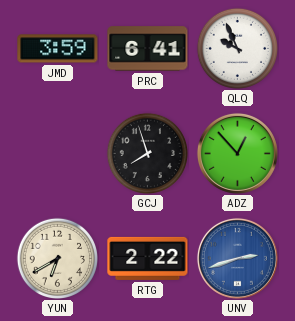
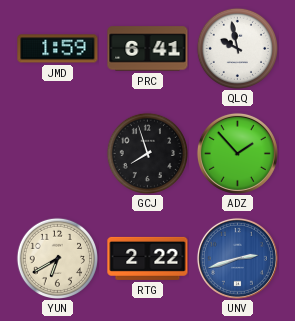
JMD: 3:59 -> 1:59 (58, 49)
QLQ: 9:56 -> 9:58 (237, 48)
ADZ: 12:53 -> 1:53 (237, 153)
